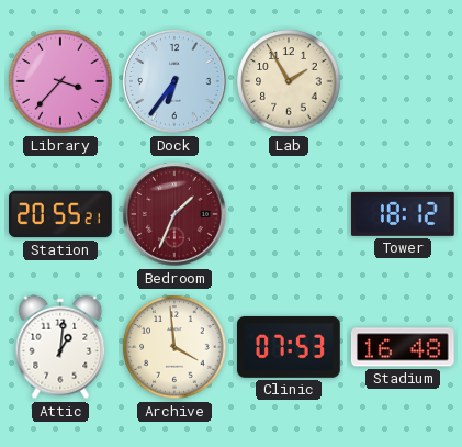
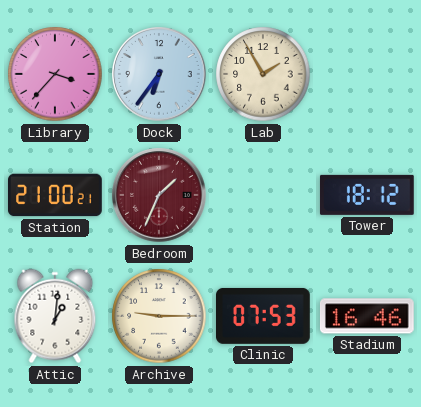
Station: 20:55 -> 21:00 (55, 195)
Archive: 3:59 -> 9:15 (159, 316)
Stadium: 16:48 -> 16:46 (367, 316)
